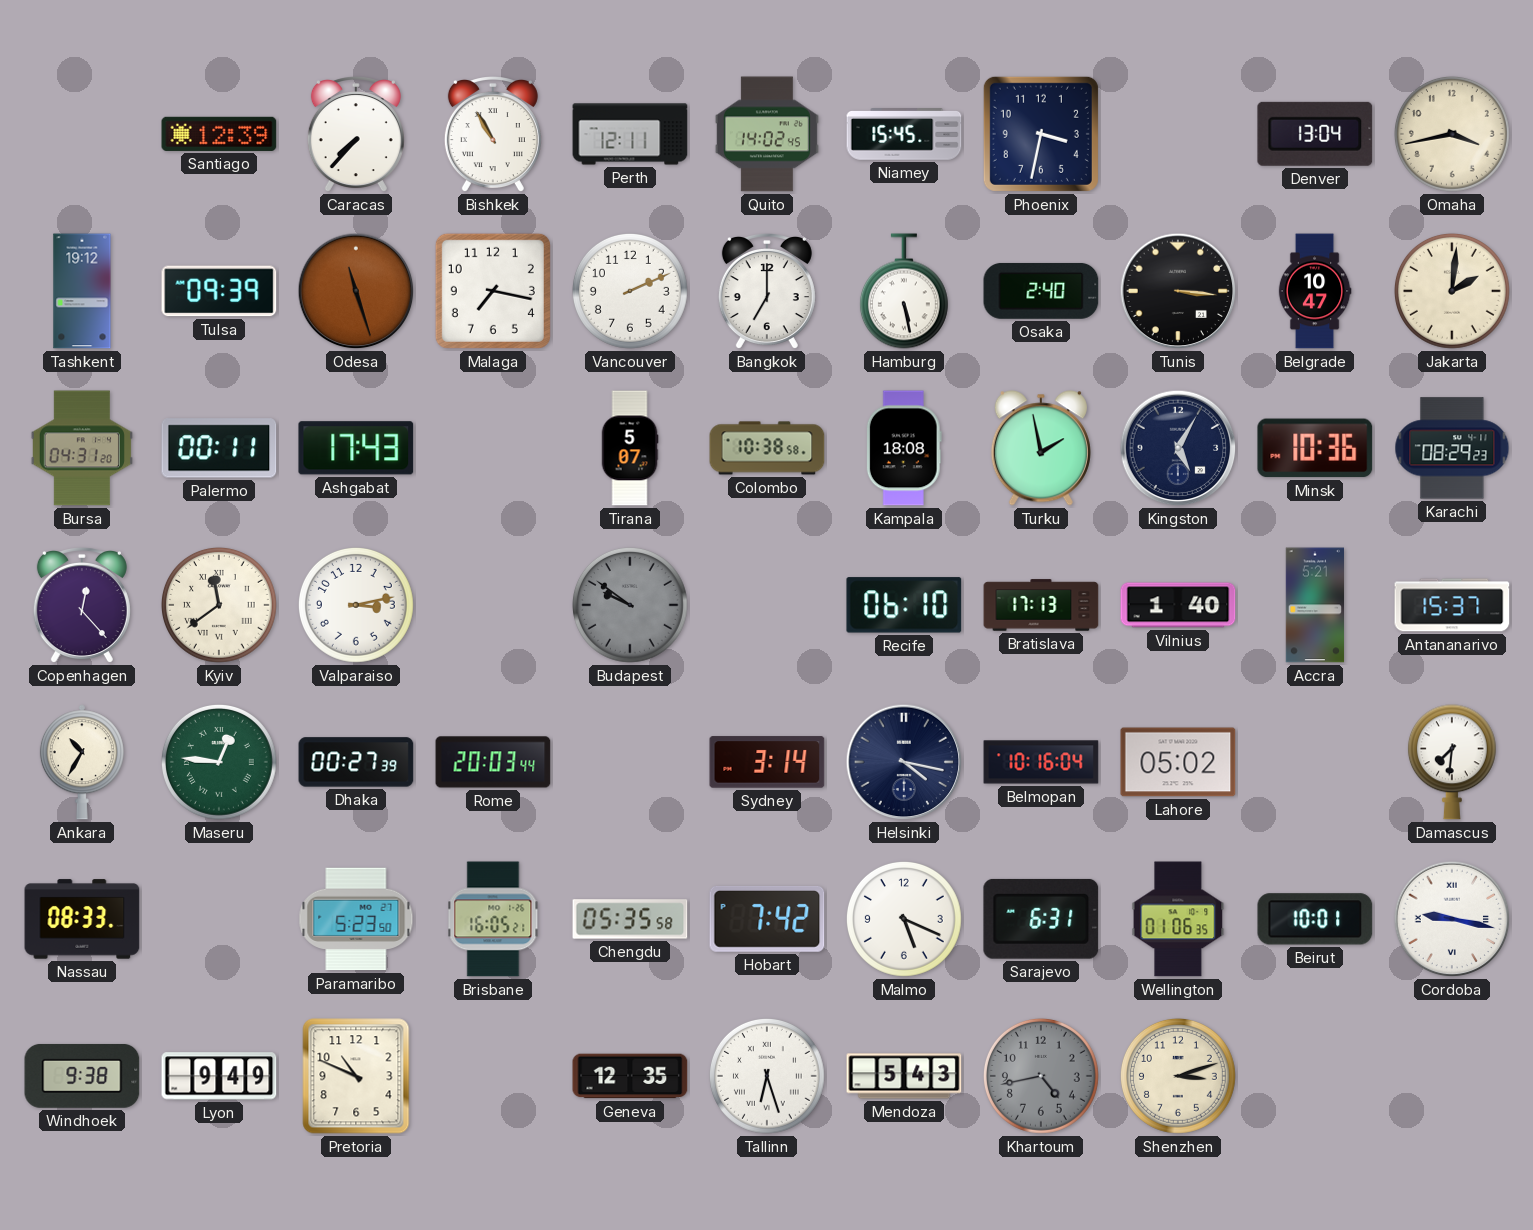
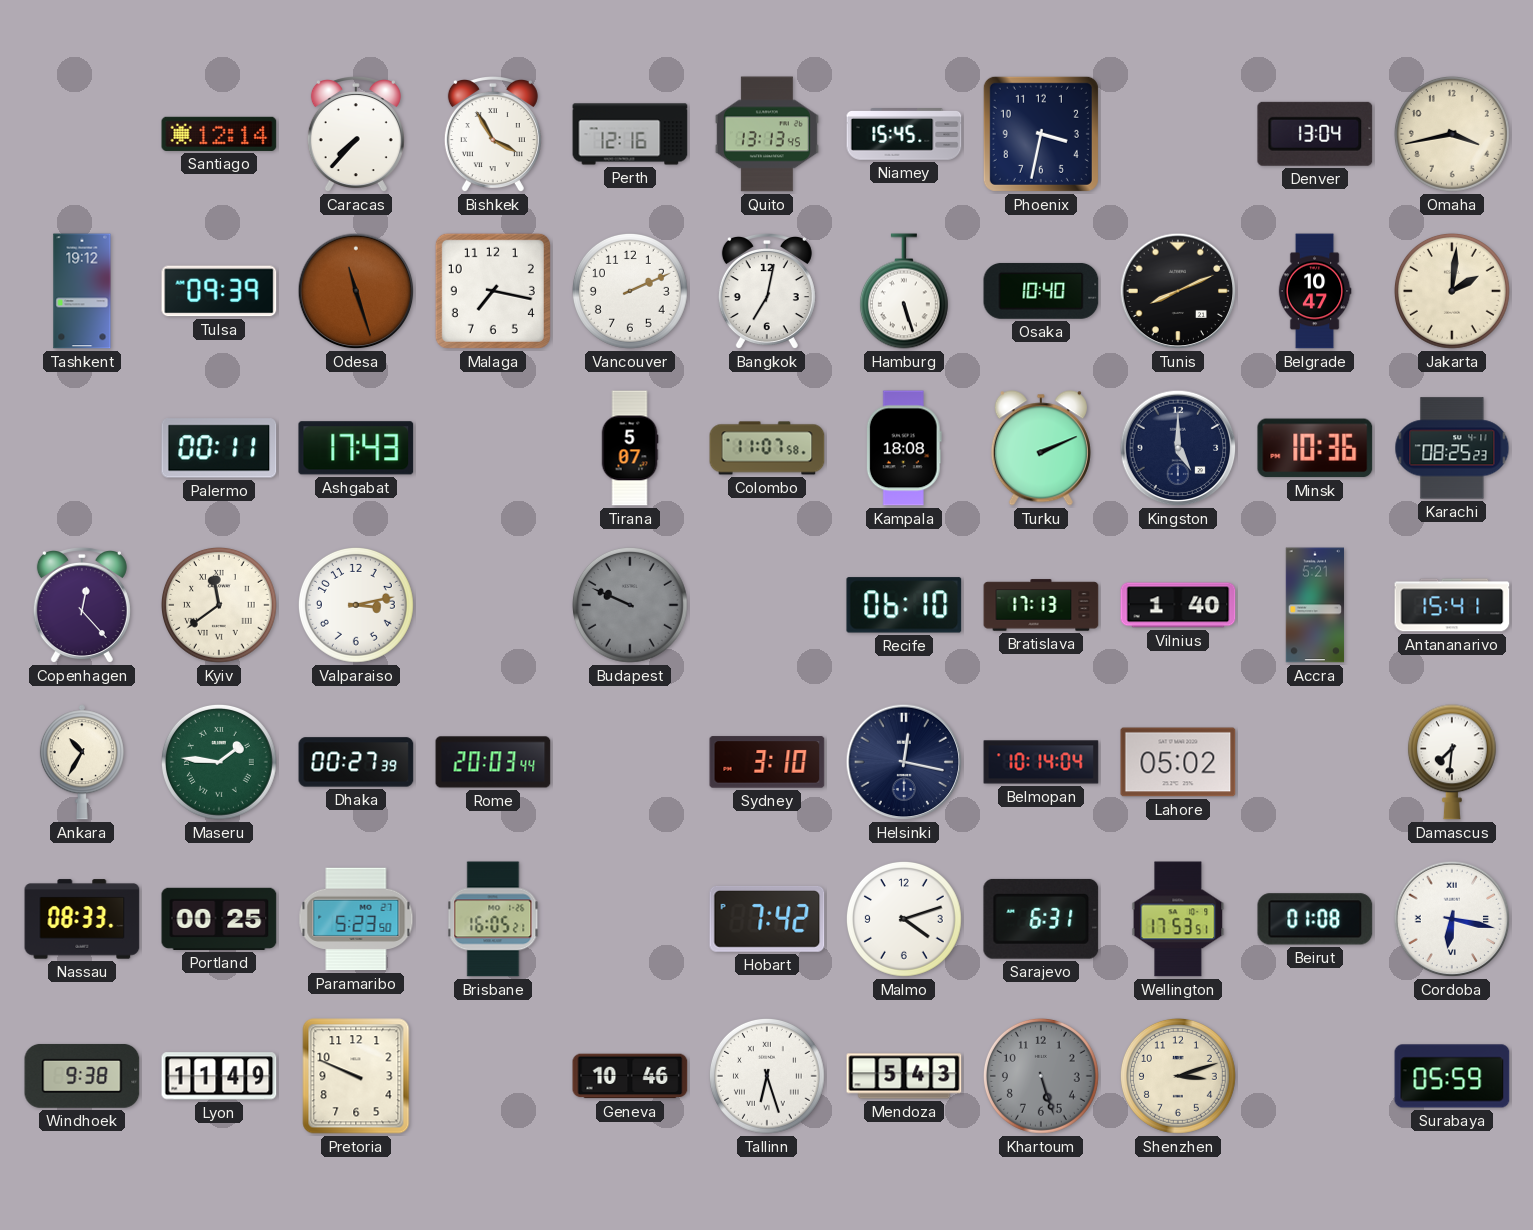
Santiago: 12:39 -> 12:14 (219, 134)
Bishkek: 10:55 -> 3:55 (493, 134)
Perth: 12:11 -> 12:16 (630, 134)
Quito: 14:02 -> 13:13 (767, 134)
Bangkok: 7:00 -> 7:02 (767, 291)
Hamburg: 5:28 -> 5:27 (904, 291)
Osaka: 2:40 -> 10:40 (1041, 291)
Tunis: 3:16 -> 8:11 (1178, 291)
Bursa: 04:31 -> none (82, 448)
Colombo: 10:38 -> 11:07 (767, 448)
Turku: 1:58 -> 2:11 (1041, 448)
Kingston: 5:05 -> 5:00 (1178, 448)
Karachi: 08:29 -> 08:25 (1452, 448)
Budapest: 9:51 -> 9:49 (630, 605)
Antananarivo: 15:37 -> 15:41 (1452, 605)
Maseru: 12:46 -> 1:46 (219, 762)
Sydney: 3:14 -> 3:10 (767, 762)
Helsinki: 4:17 -> 12:17 (904, 762)
Belmopan: 10:16 -> 10:14 (1041, 762)
Portland: none -> 00:25 (219, 919)
Chengdu: 05:35 -> none (630, 919)
Malmo: 5:19 -> 4:12 (904, 919)
Wellington: 01:06 -> 17:53 (1178, 919)
Beirut: 10:01 -> 01:08 (1315, 919)
Cordoba: 9:17 -> 6:17 (1452, 919)
Lyon: 9:49 -> 11:49 (219, 1076)
Pretoria: 10:49 -> 9:49 (356, 1076)
Geneva: 12:35 -> 10:46 (630, 1076)
Khartoum: 4:43 -> 5:27 (1041, 1076)
Surabaya: none -> 05:59 (1452, 1076)
